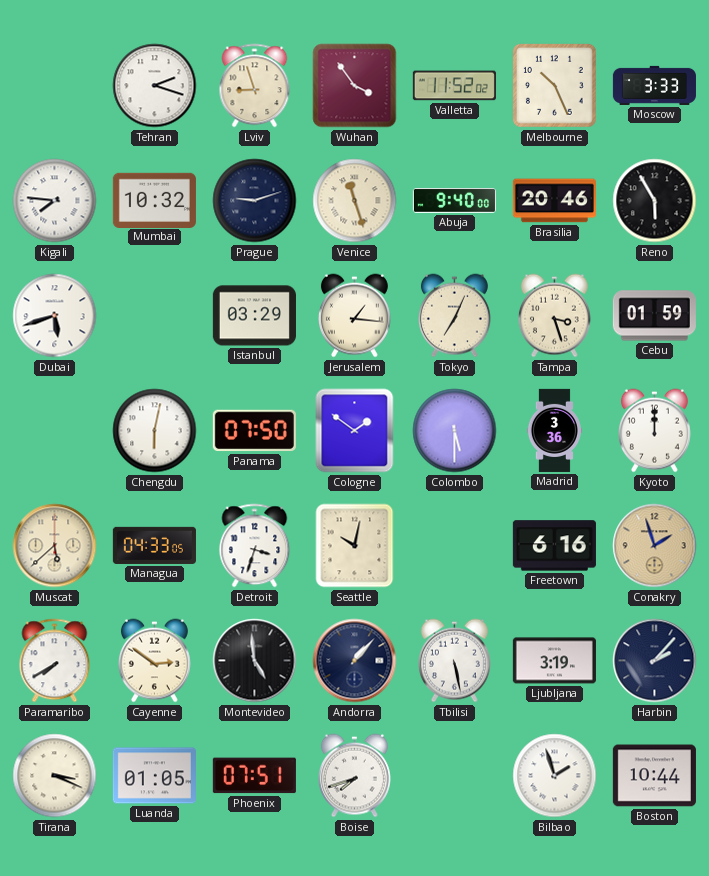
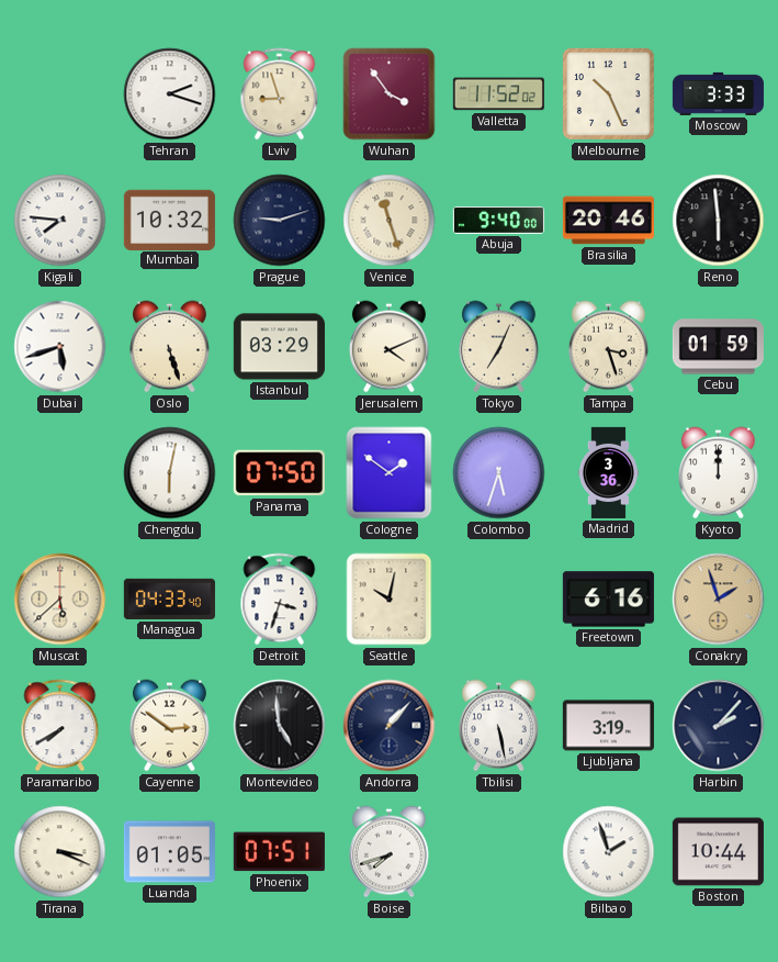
Reno: 5:55 -> 5:59 (719, 221)
Oslo: none -> 5:27 (169, 347)
Jerusalem: 1:16 -> 4:11 (388, 347)
Colombo: 5:30 -> 5:33 (499, 473)
Managua: 04:33:05 -> 04:33:40 (169, 599)
